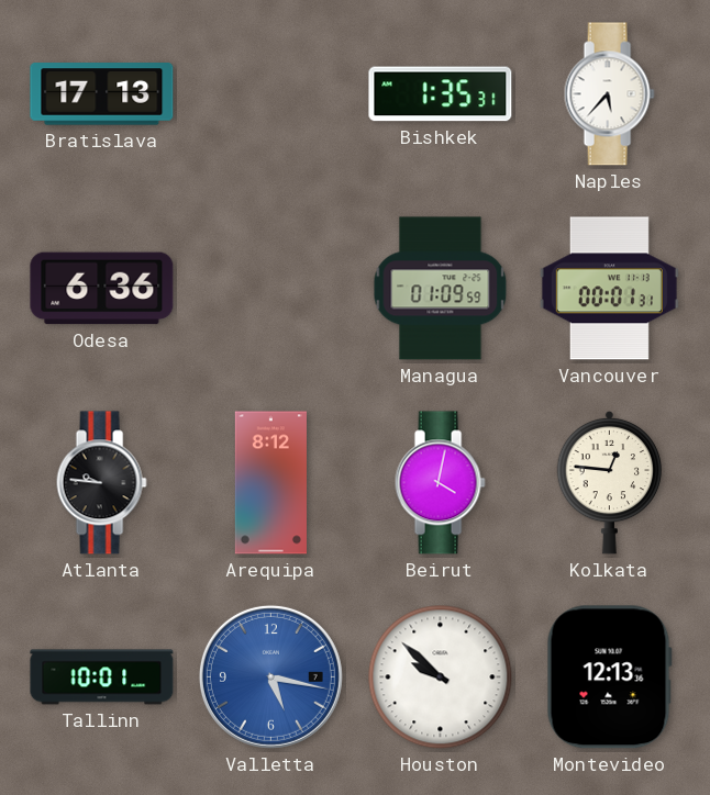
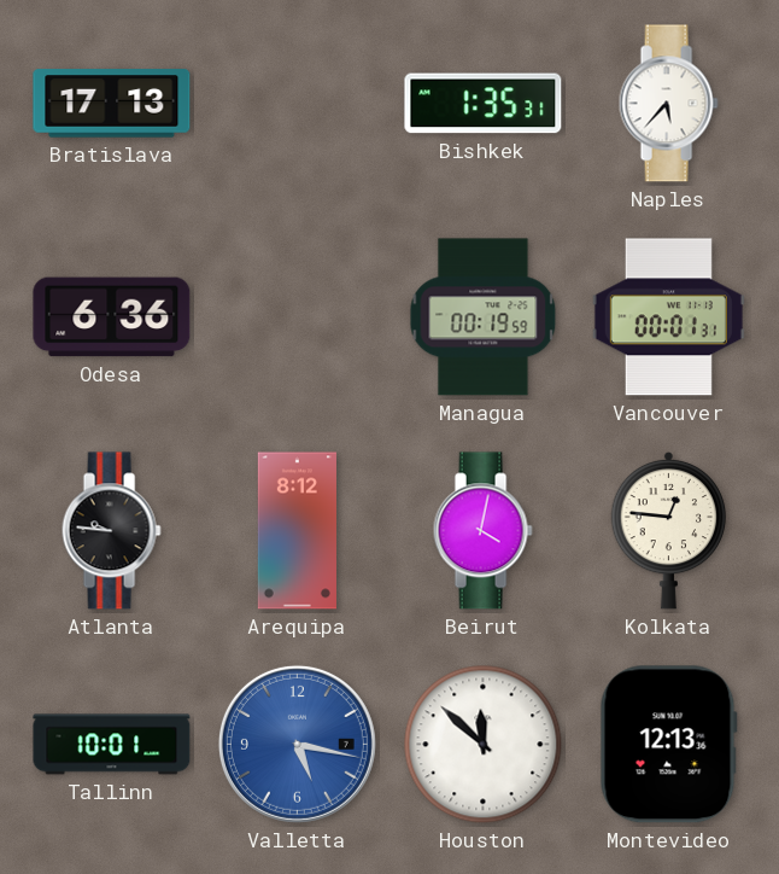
Managua: 01:09 -> 00:19 (484, 317)
Houston: 9:52 -> 11:52 (484, 745)
